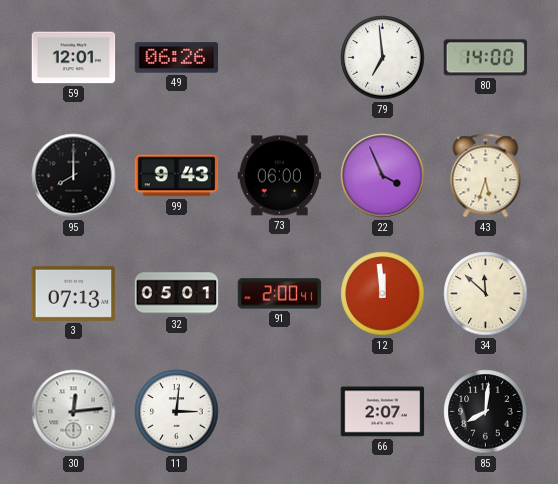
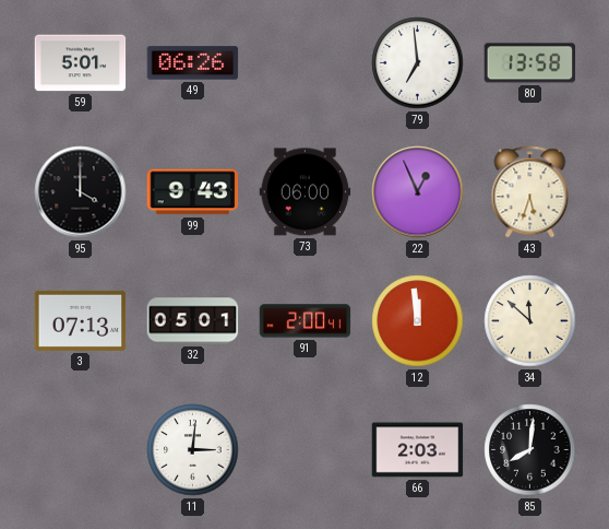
59: 12:01 -> 5:01 (81, 63)
80: 14:00 -> 13:58 (530, 63)
95: 8:00 -> 4:00 (81, 192)
22: 3:56 -> 12:56 (418, 192)
30: 12:14 -> none (74, 412)
66: 2:07 -> 2:03 (418, 450)
